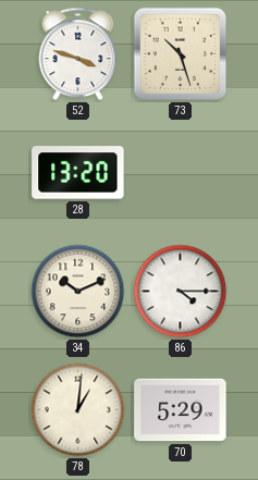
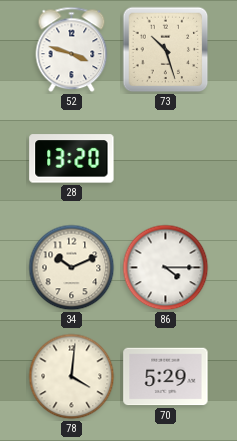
78: 1:01 -> 4:01 (72, 377)
